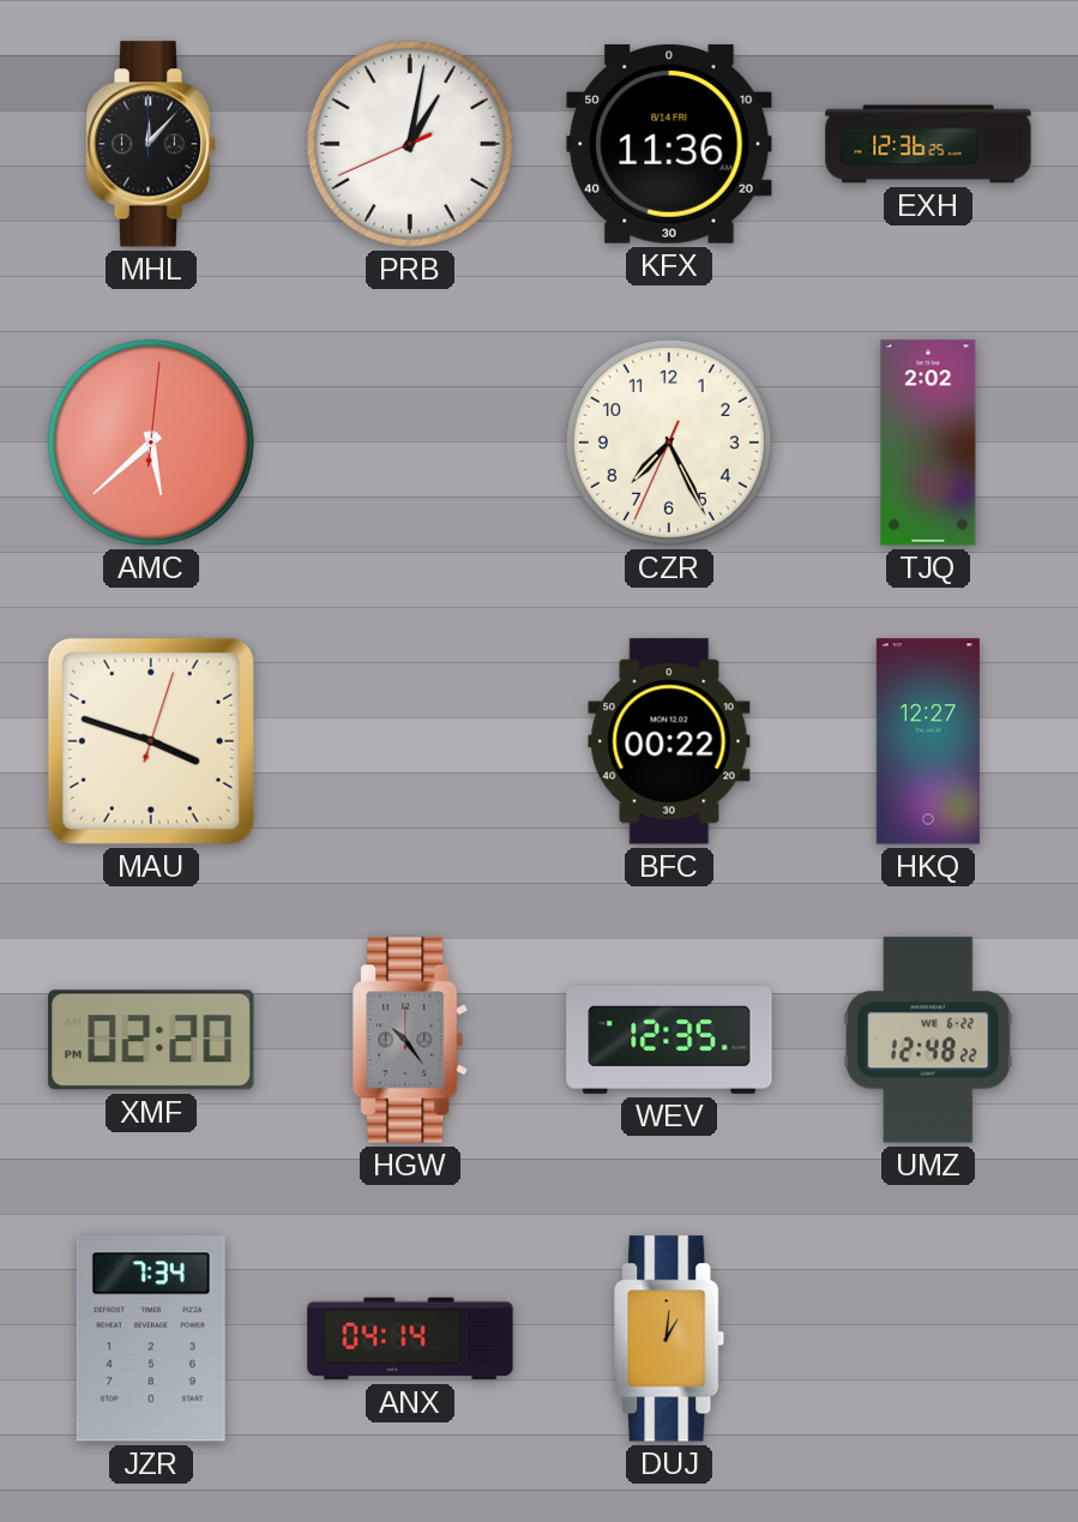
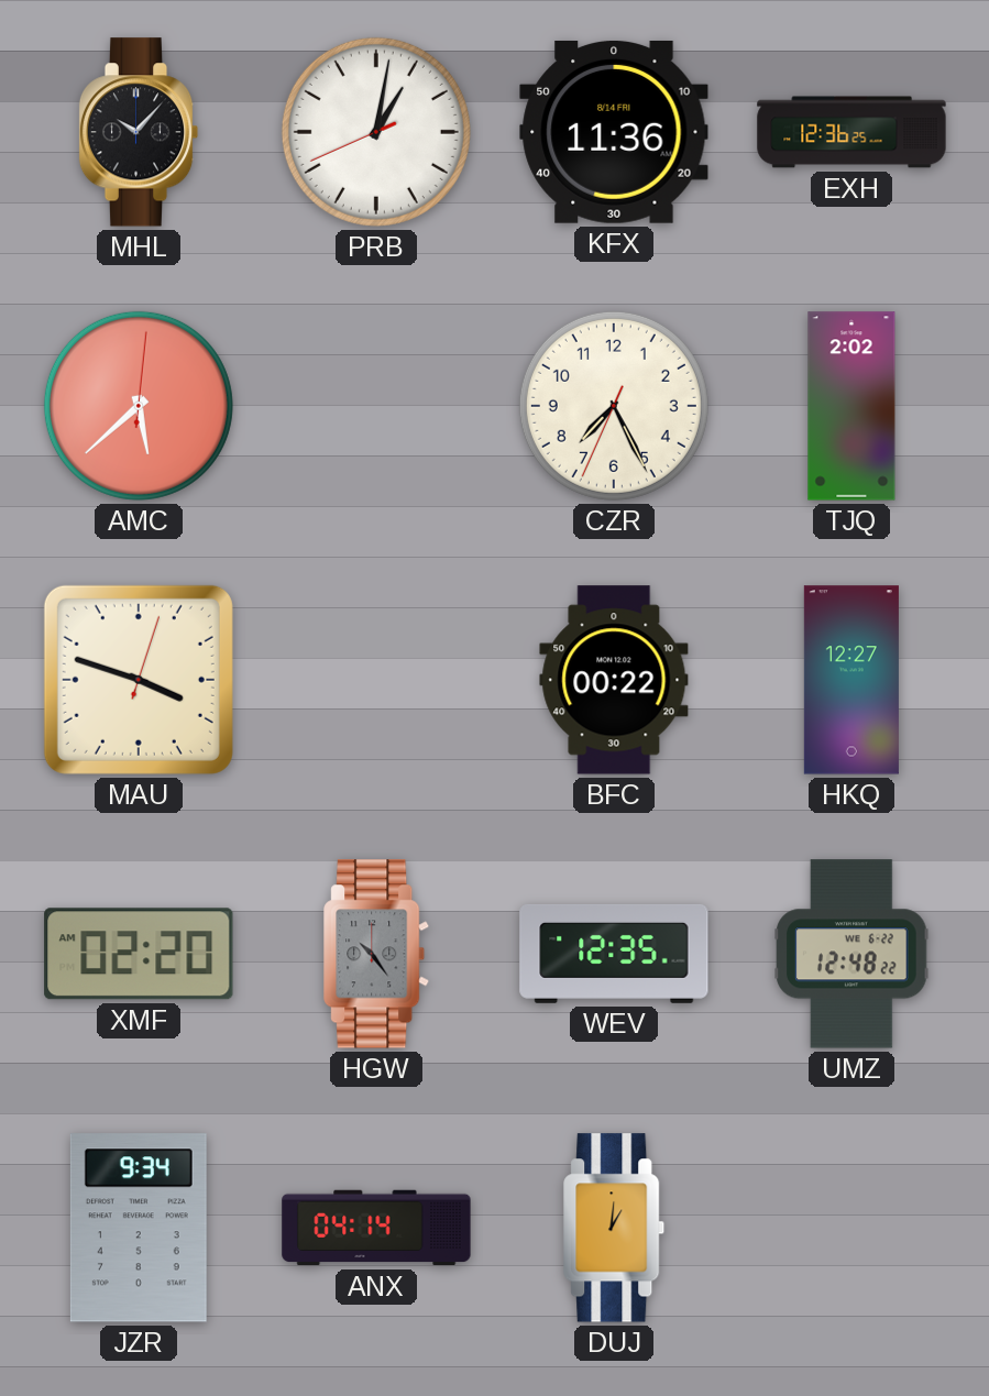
MHL: 12:07 -> 10:07 (139, 132)
XMF: 02:20 PM -> 02:20 AM (139, 954)
JZR: 7:34 -> 9:34 (139, 1228)
